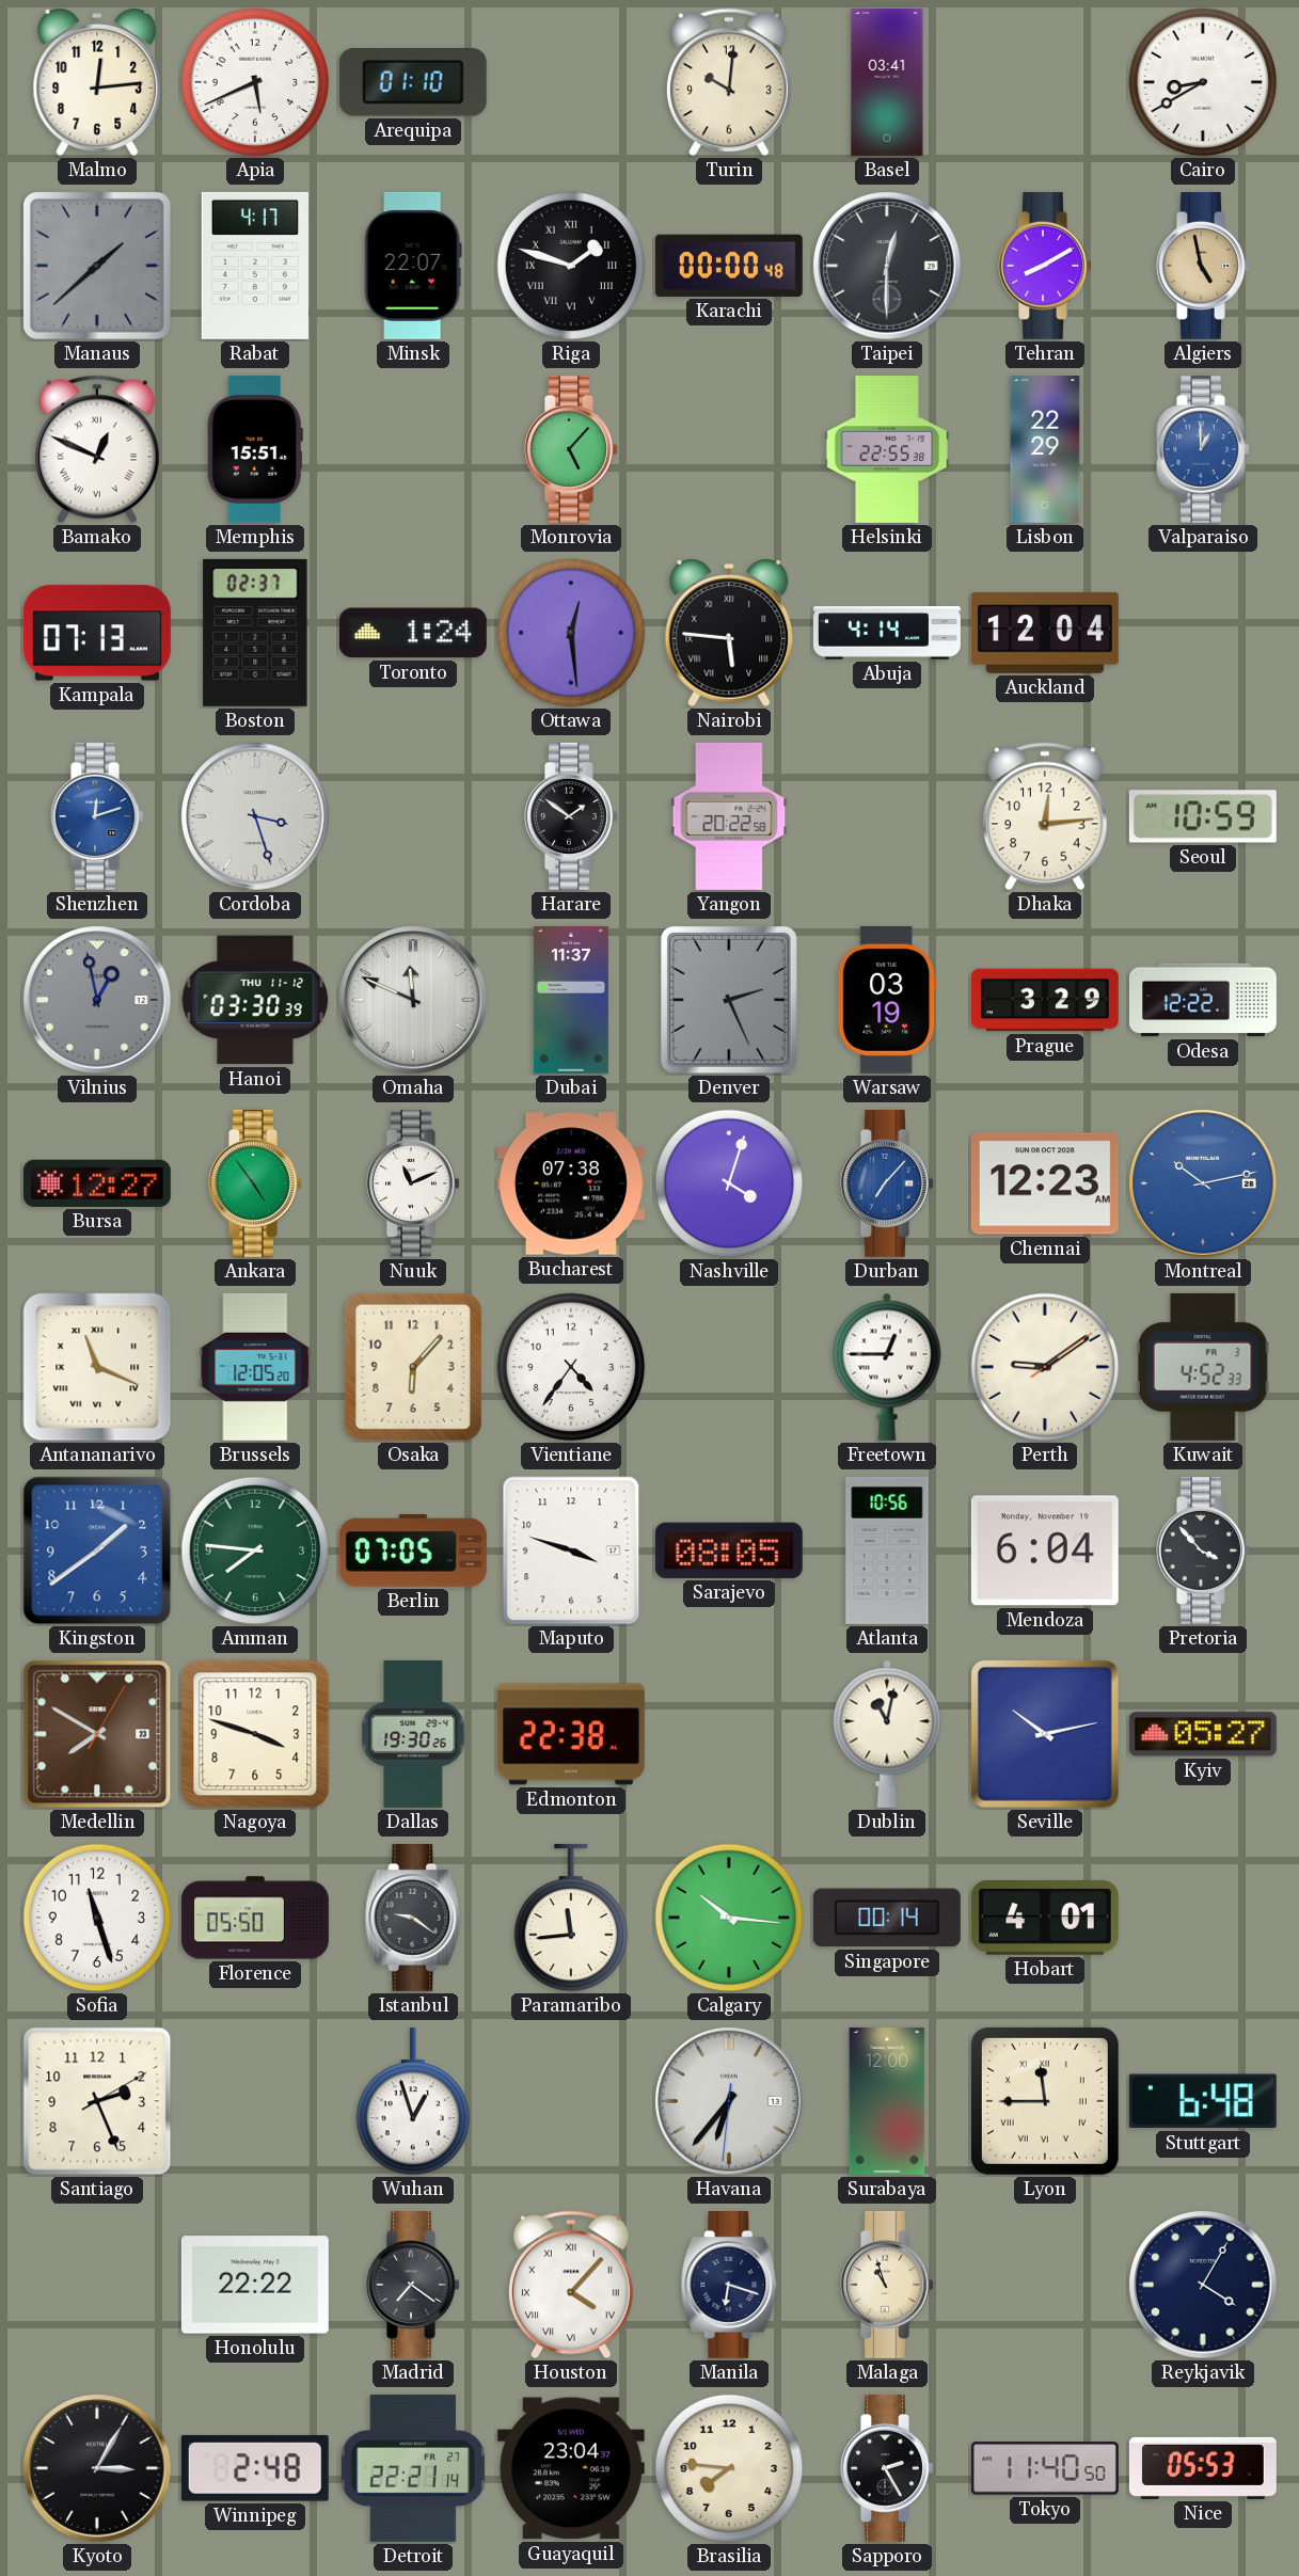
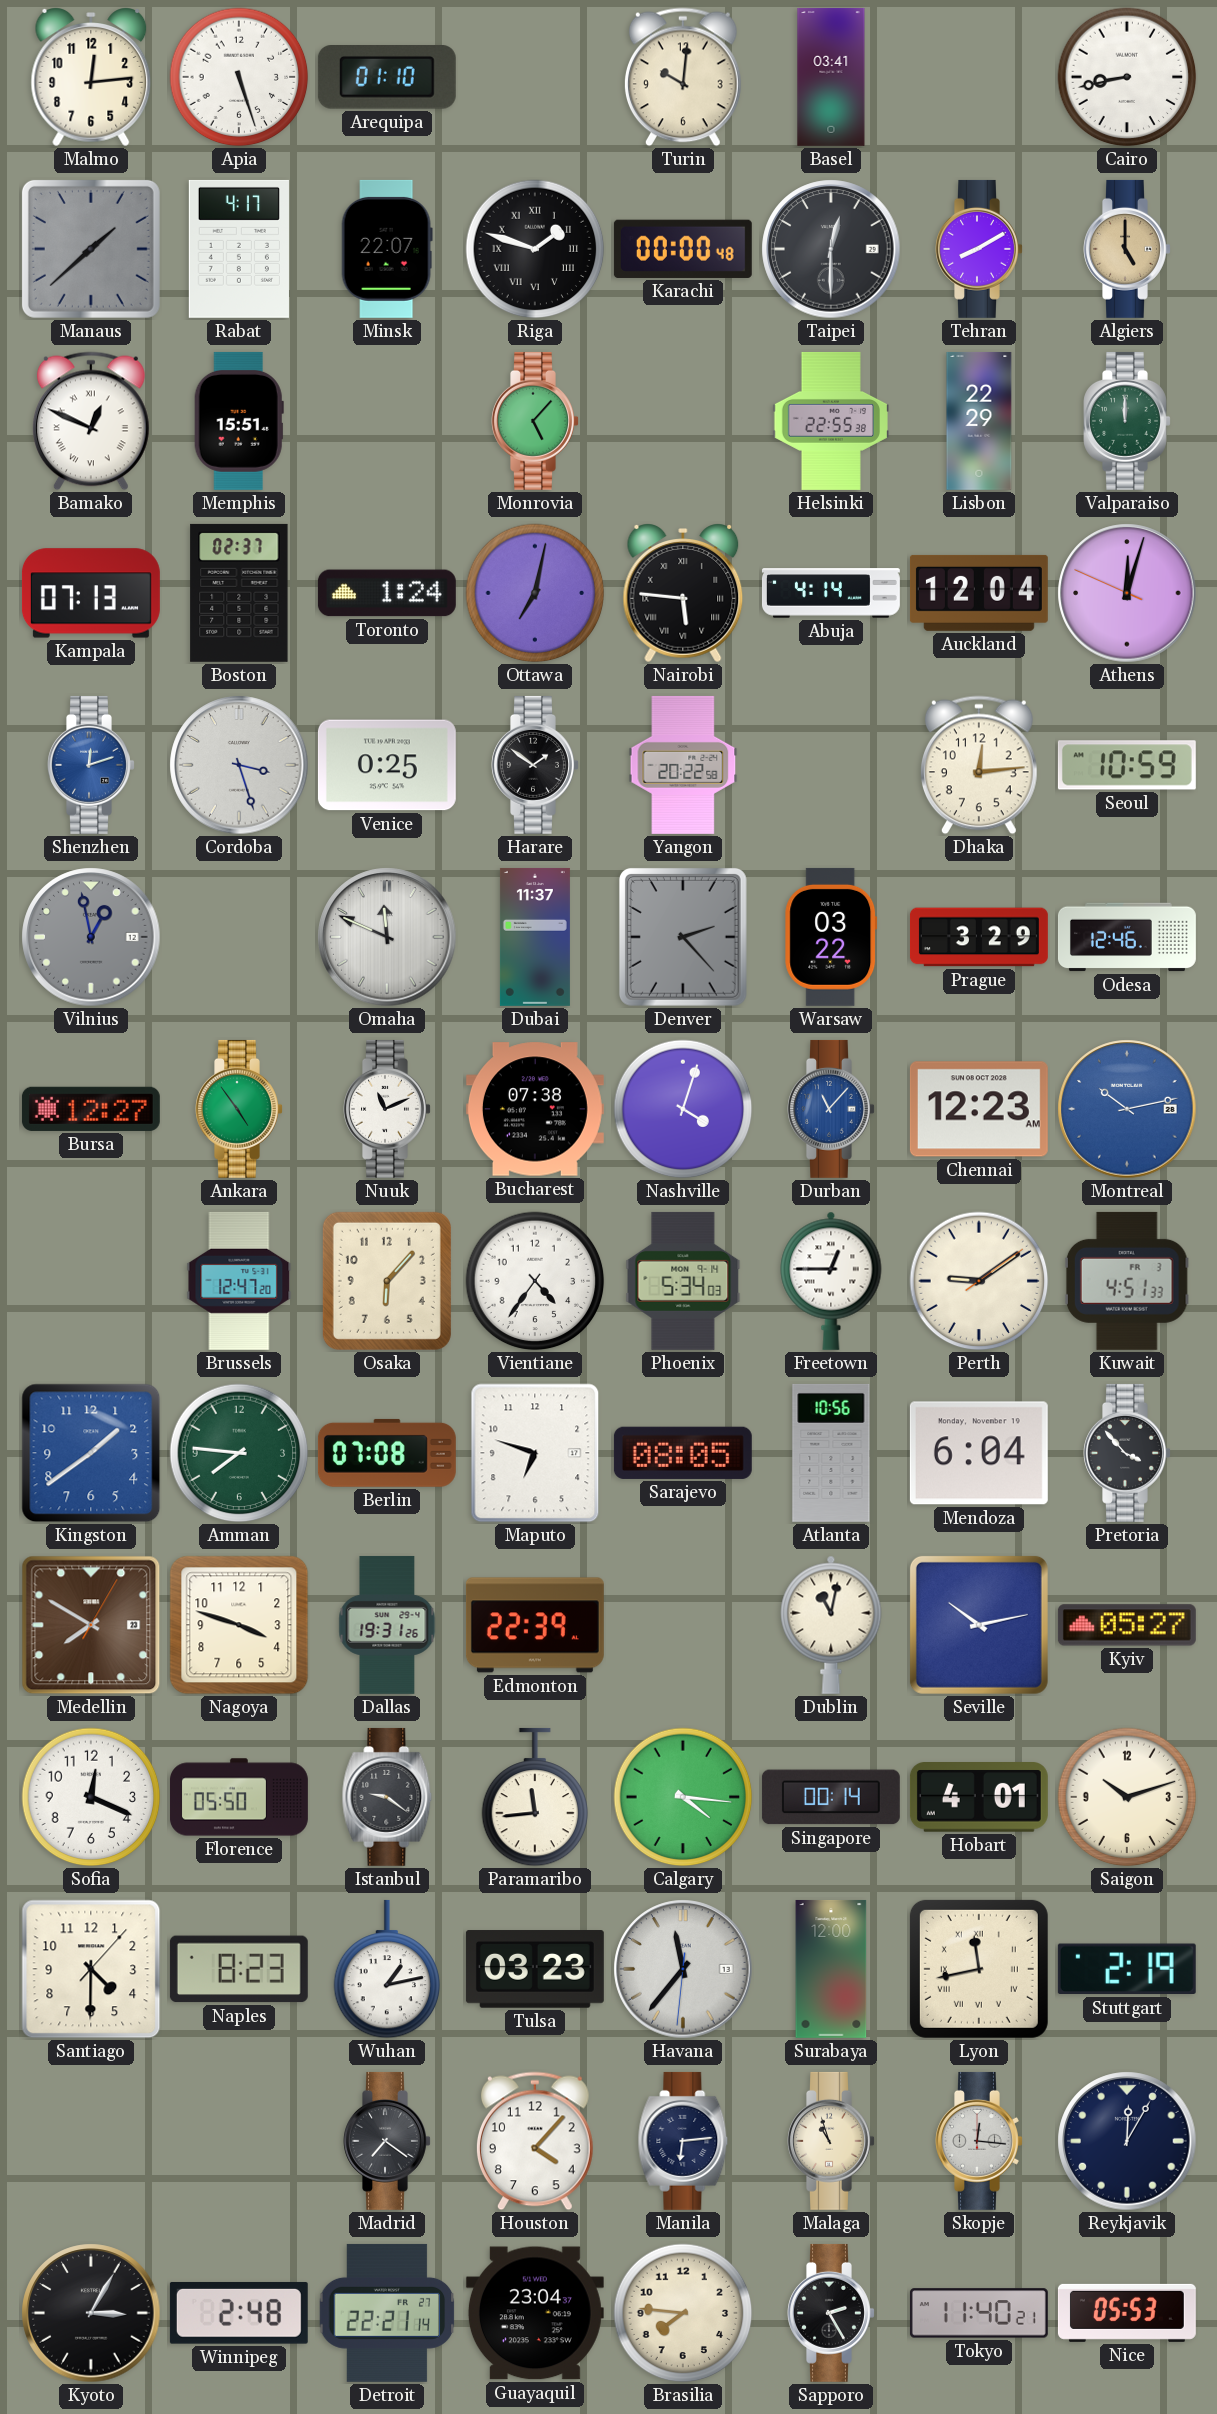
Apia: 5:41 -> 5:27 (239, 77)
Cairo: 8:40 -> 8:43 (1127, 77)
Algiers: 4:58 -> 5:00 (1127, 249)
Valparaiso: 1:00 -> 12:00 (1127, 421)
Valparaiso dial: blue -> green (1127, 421)
Ottawa: 12:29 -> 7:02 (535, 593)
Athens: none -> 12:02 (1127, 593)
Venice: none -> 0:25 (387, 765)
Hanoi: 03:30 -> none (255, 1000)
Denver: 2:26 -> 2:23 (683, 937)
Warsaw: 03:19 -> 03:22 (831, 937)
Odesa: 12:22 -> 12:46 (1127, 937)
Durban: 7:07 -> 11:07 (831, 1109)
Antananarivo: 11:19 -> none (97, 1367)
Brussels: 12:05 -> 12:47 (239, 1281)
Phoenix: none -> 5:34 (683, 1281)
Kuwait: 4:52 -> 4:51 (1127, 1281)
Berlin: 07:05 -> 07:08 (387, 1453)
Maputo: 3:48 -> 6:48 (535, 1453)
Dallas: 19:30 -> 19:31 (387, 1625)
Edmonton: 22:38 -> 22:39 (535, 1625)
Sofia: 11:27 -> 12:19 (91, 1797)
Calgary: 10:16 -> 4:16 (683, 1797)
Saigon: none -> 10:12 (1127, 1797)
Santiago: 2:26 -> 4:30 (91, 1969)
Naples: none -> 8:23 (239, 1969)
Wuhan: 12:57 -> 1:13 (387, 1969)
Tulsa: none -> 03:23 (535, 1969)
Havana: 6:36 -> 11:36 (683, 1969)
Lyon: 11:45 -> 11:43 (979, 1969)
Stuttgart: 6:48 -> 2:19 (1127, 1969)
Honolulu: 22:22 -> none (255, 2285)
Houston numerals: Roman -> Arabic (535, 2141)
Manila: 6:18 -> 6:14 (683, 2141)
Skopje: none -> 12:16 (979, 2141)
Reykjavik: 4:05 -> 12:05 (1127, 2141)
Tokyo: 11:40:50 -> 11:40:21 (979, 2313)
